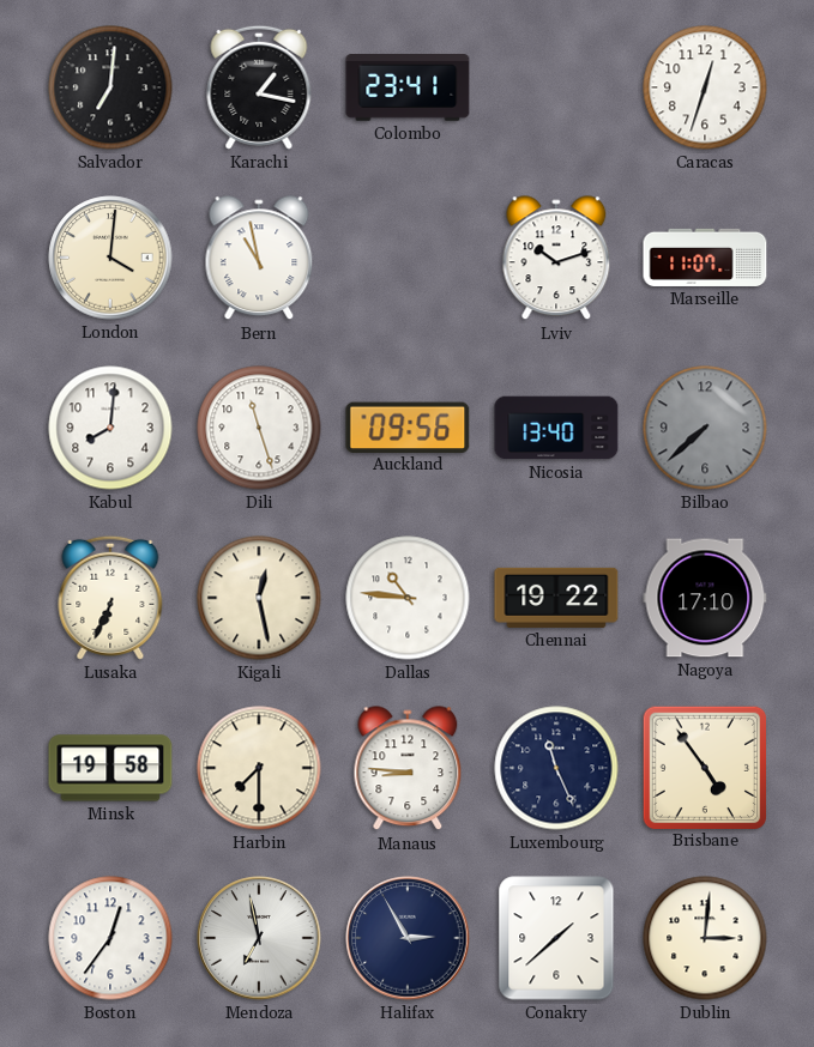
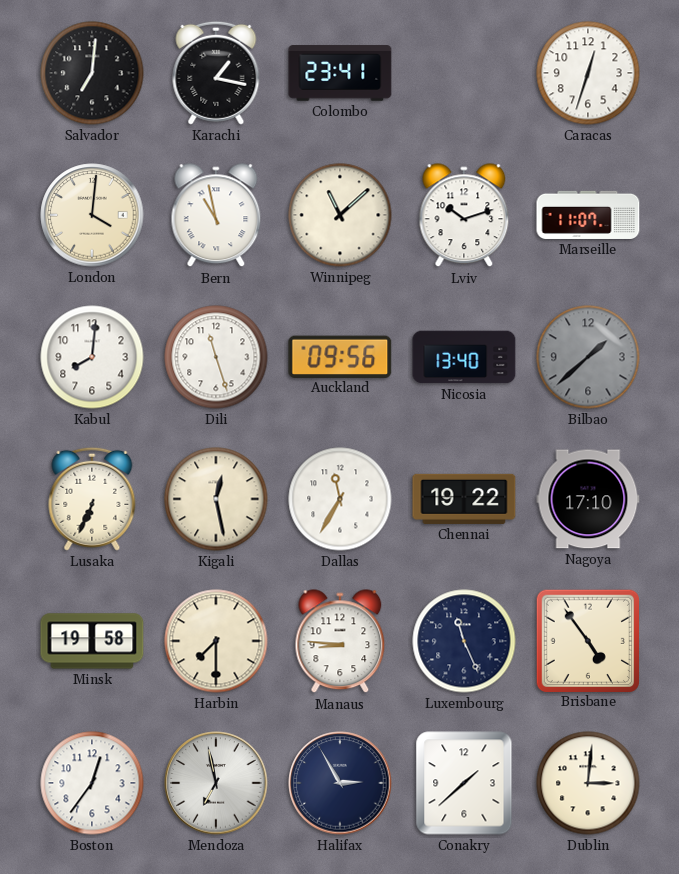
Winnipeg: none -> 11:08 (340, 215)
Bilbao: 7:38 -> 1:38 (588, 357)
Dallas: 10:46 -> 11:35 (340, 499)
